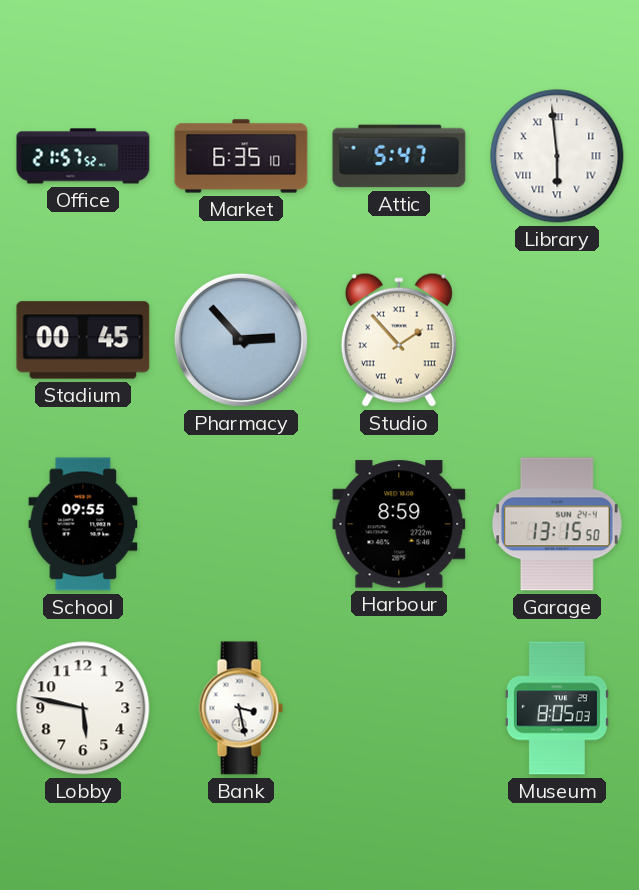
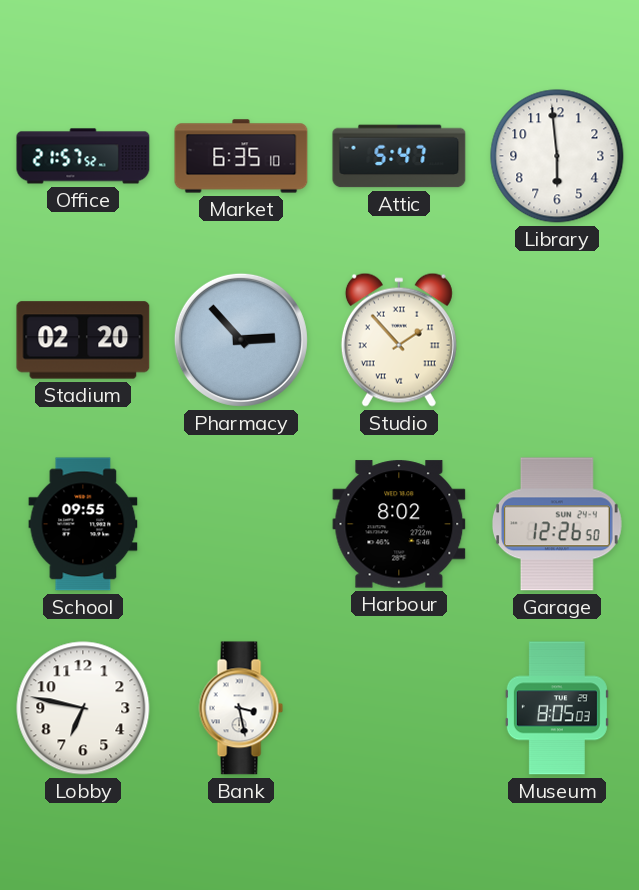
Library numerals: Roman -> Arabic (557, 156)
Stadium: 00:45 -> 02:20 (83, 340)
Harbour: 8:59 -> 8:02 (399, 524)
Garage: 13:15 -> 12:26 (557, 524)
Lobby: 5:47 -> 6:47 (83, 708)
